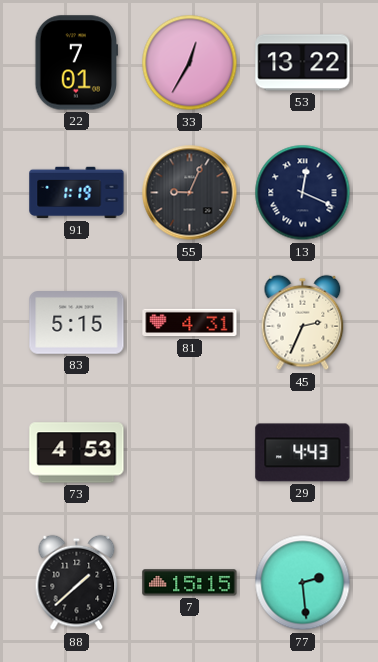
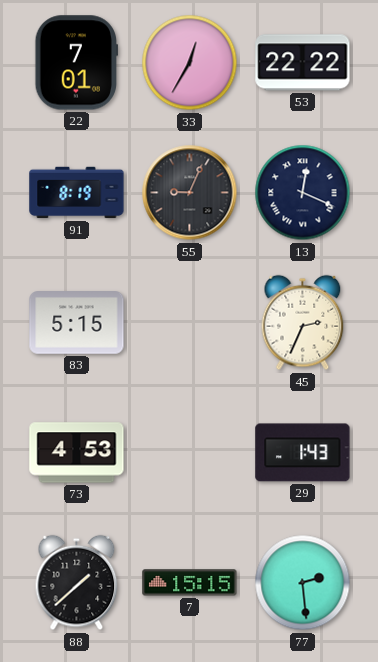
53: 13:22 -> 22:22 (303, 63)
91: 1:19 -> 8:19 (77, 193)
81: 4:31 -> none (190, 323)
29: 4:43 -> 1:43 (303, 453)
